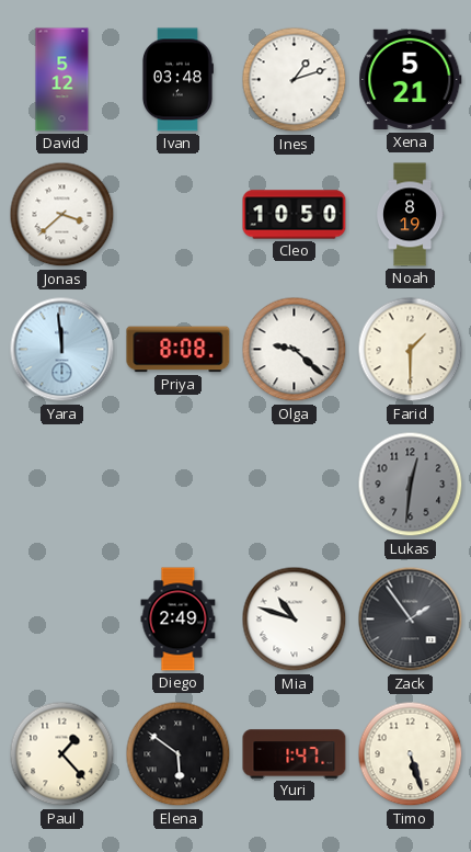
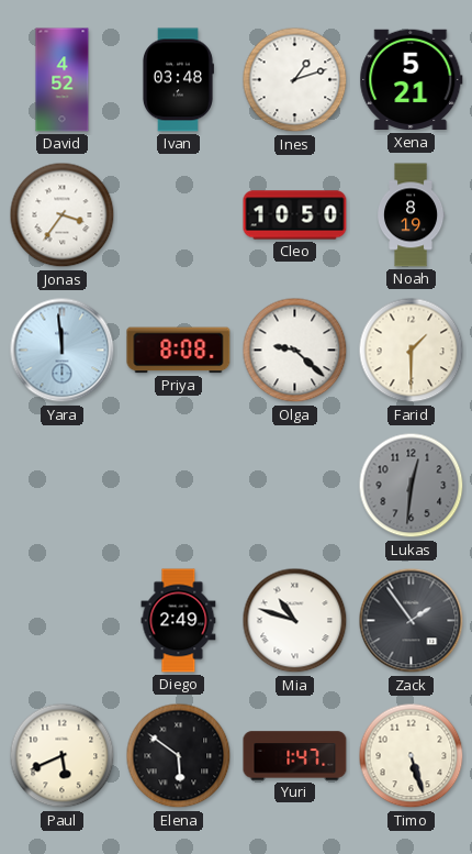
David: 5:12 -> 4:52 (63, 80)
Jonas: 3:38 -> 3:36 (63, 215)
Paul: 1:23 -> 5:41 (63, 756)
